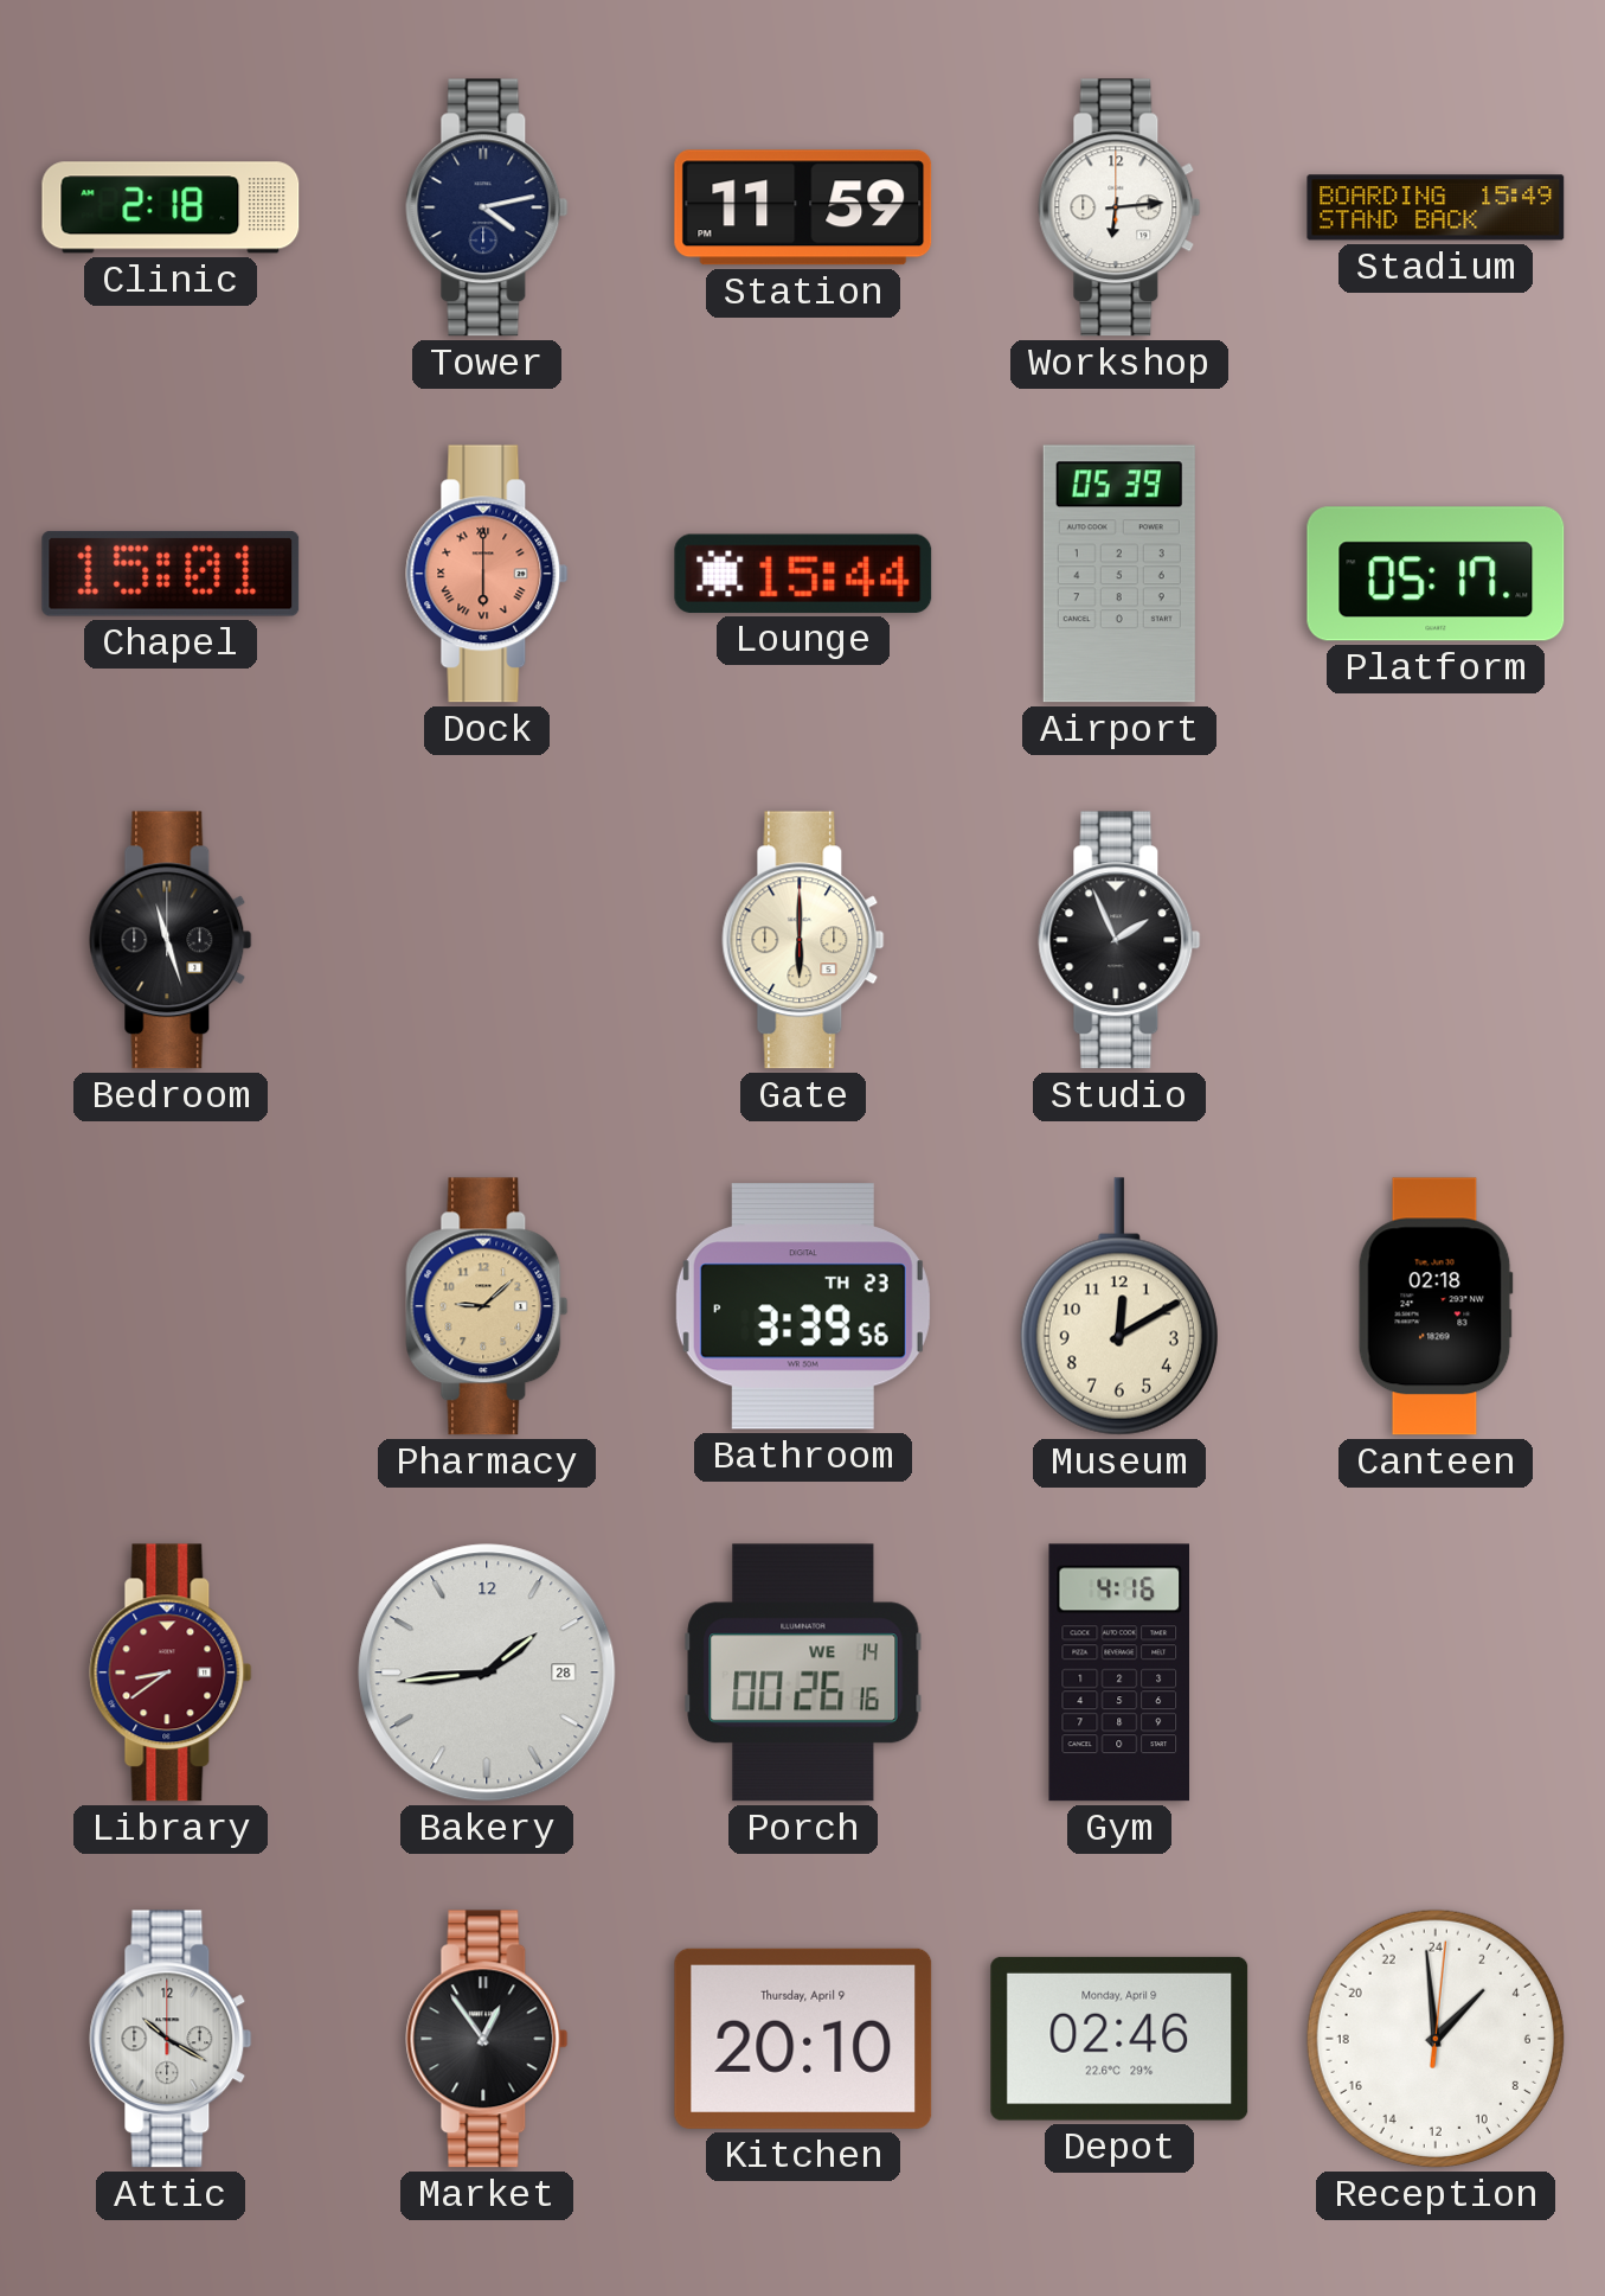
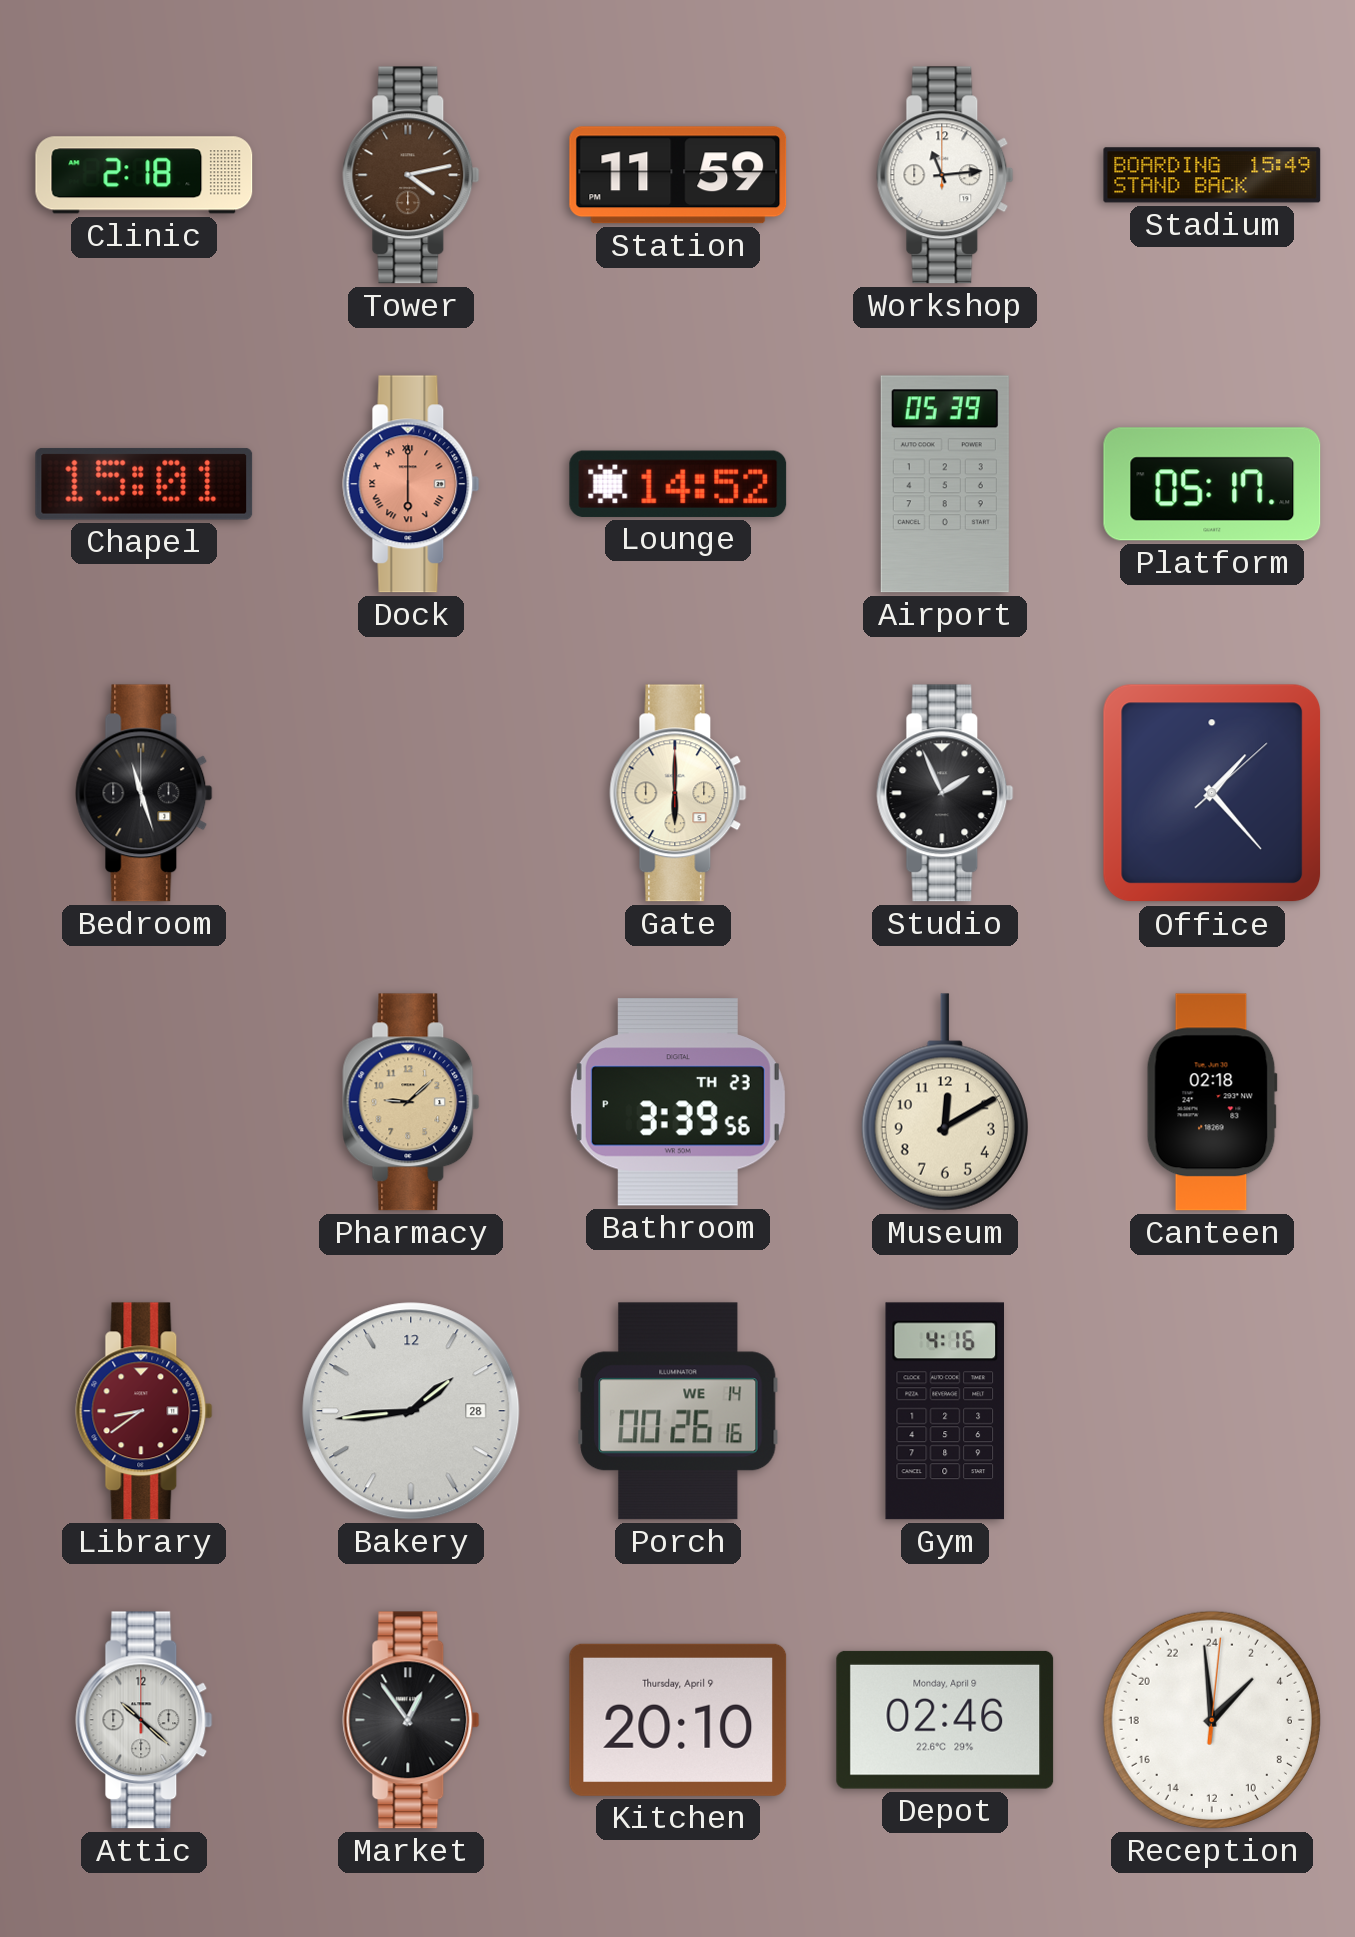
Tower dial: navy -> brown (411, 175)
Workshop: 6:14 -> 11:14 (945, 175)
Lounge: 15:44 -> 14:52 (678, 484)
Office: none -> 1:23 (1212, 793)
Attic: 10:20 -> 10:22 (144, 1720)
